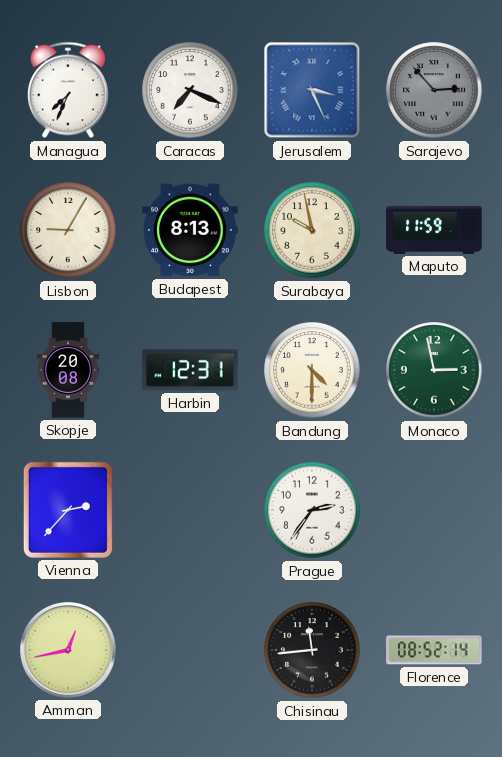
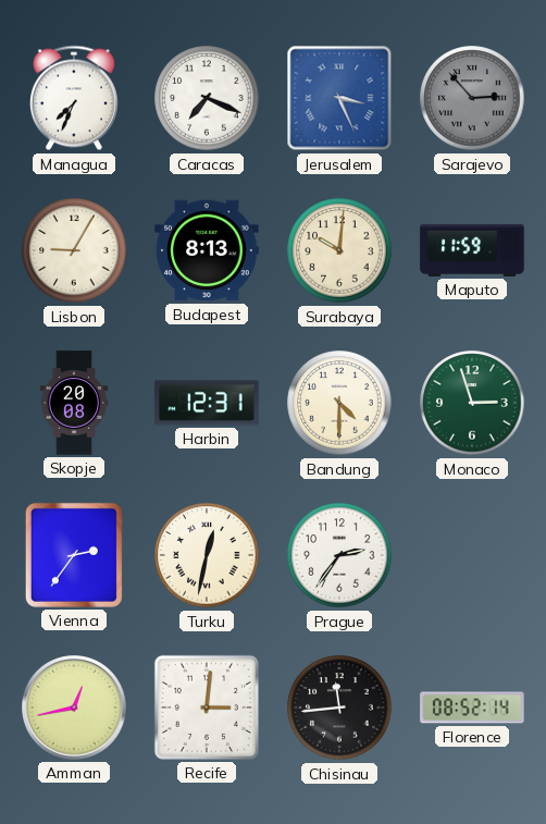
Surabaya: 9:58 -> 10:01 (339, 250)
Monaco: 2:58 -> 2:57 (472, 403)
Vienna: 2:37 -> 2:36 (74, 555)
Turku: none -> 12:32 (207, 555)
Recife: none -> 3:01 (207, 708)
